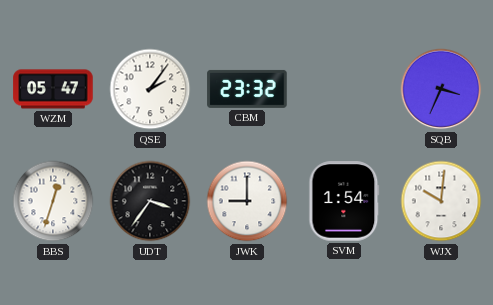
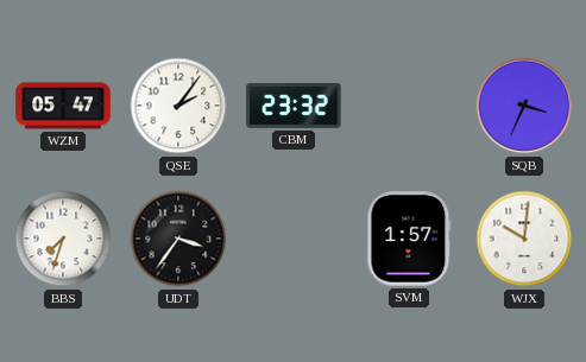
BBS: 12:33 -> 7:33 (63, 239)
JWK: 9:00 -> none (247, 201)
SVM: 1:54 -> 1:57 (409, 239)
